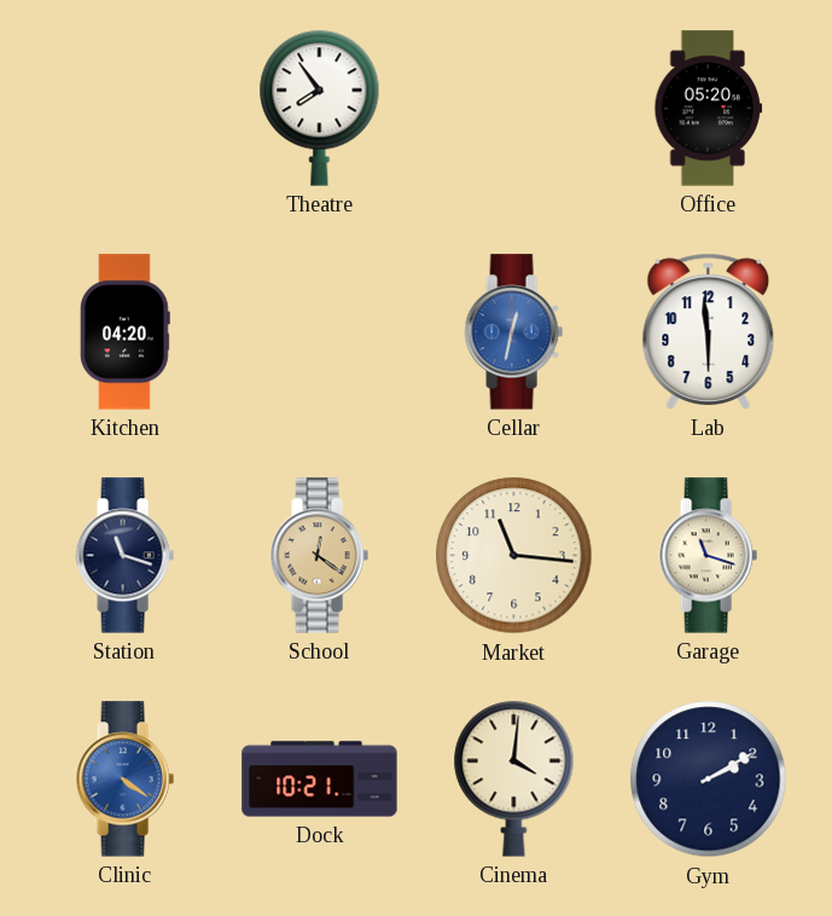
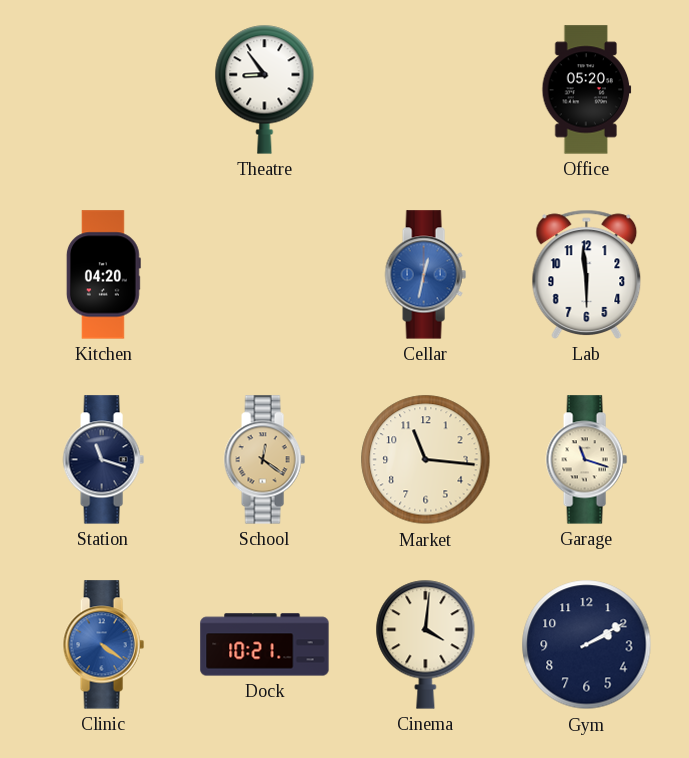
Theatre: 7:54 -> 8:54 (265, 89)
